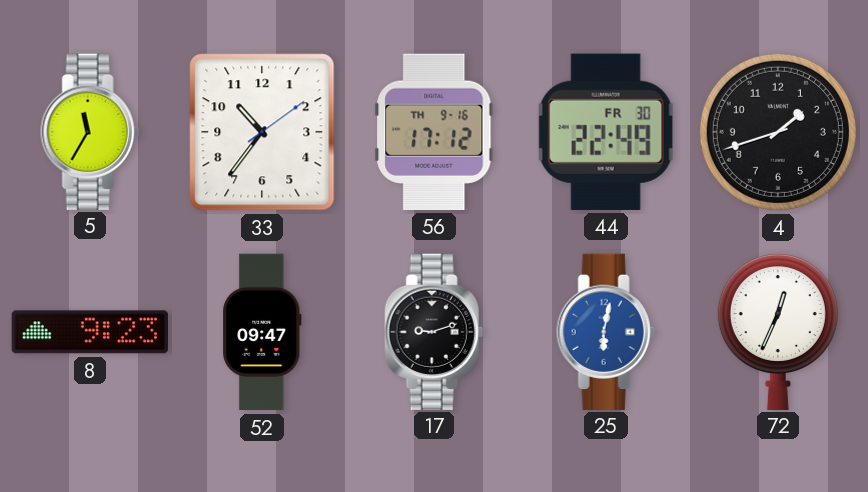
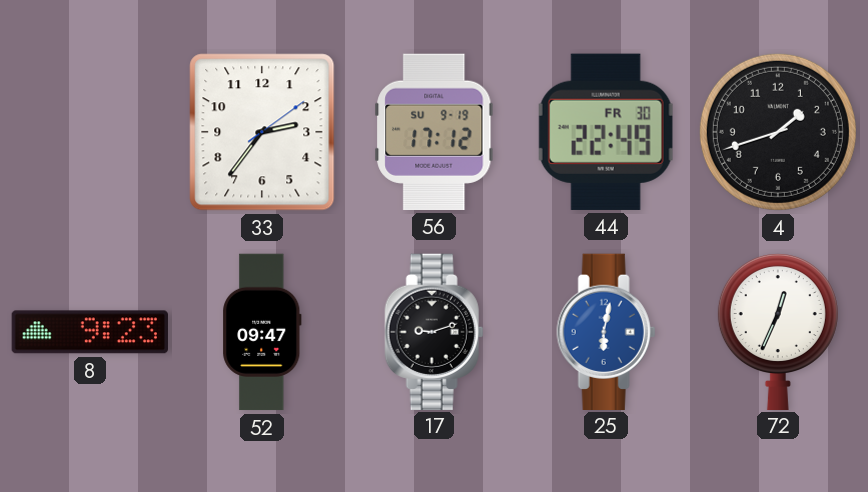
5: 11:35 -> none (90, 131)
33: 10:36 -> 2:36 (262, 132)
56 date: TH 9-16 -> SU 9-19 (434, 132)
